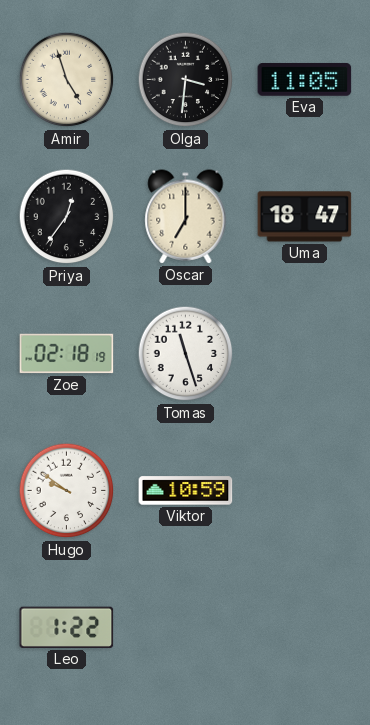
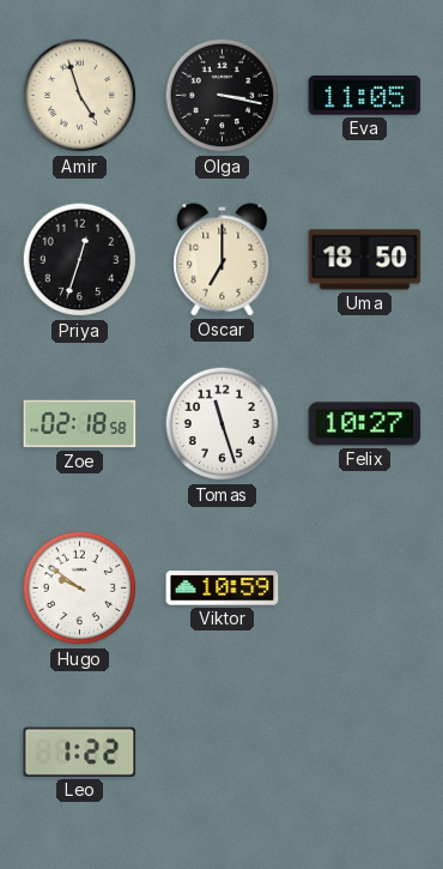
Olga: 3:31 -> 3:17 (223, 96)
Priya: 12:36 -> 12:33 (80, 260)
Uma: 18:47 -> 18:50 (365, 260)
Zoe: 02:18:19 -> 02:18:58 (80, 424)
Felix: none -> 10:27 (365, 424)
